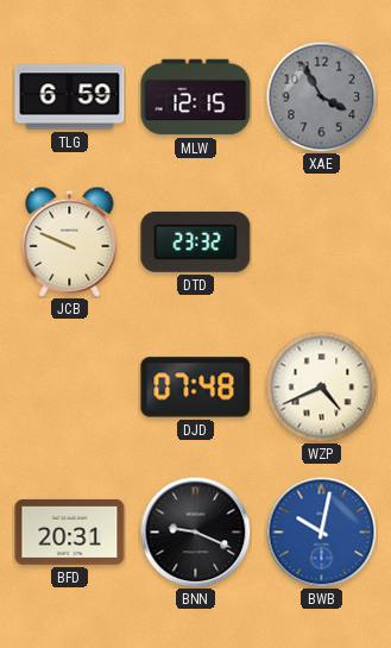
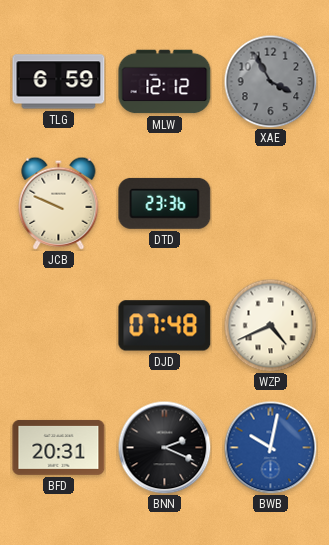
MLW: 12:15 -> 12:12 (165, 82)
DTD: 23:32 -> 23:36 (165, 203)
BNN: 9:19 -> 2:19 (164, 447)
